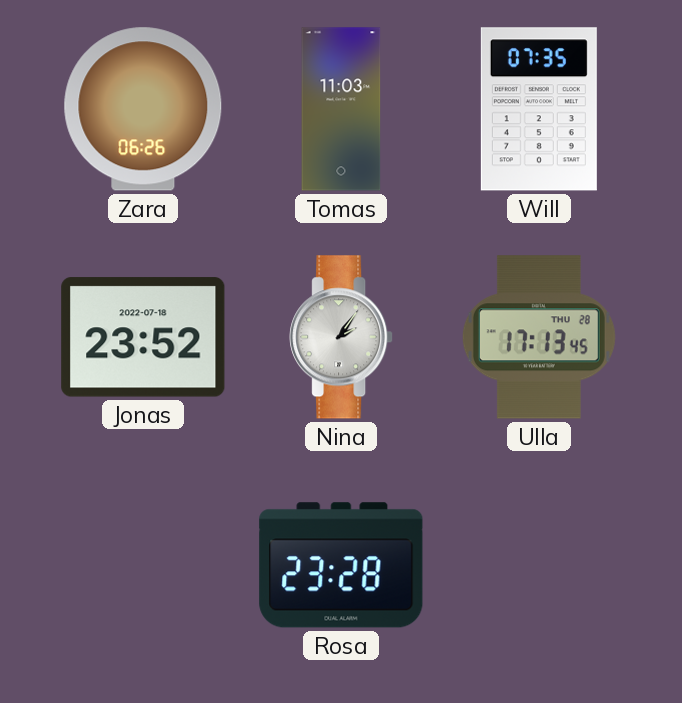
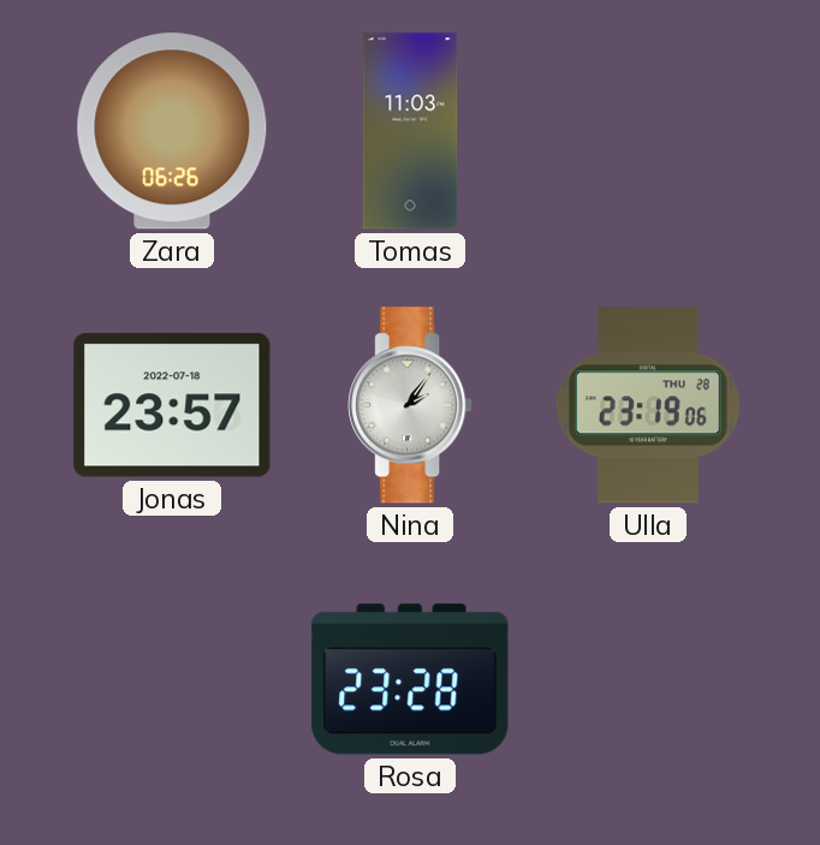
Will: 07:35 -> none (539, 109)
Jonas: 23:52 -> 23:57 (172, 405)
Ulla: 17:13 -> 23:19 (648, 405)
